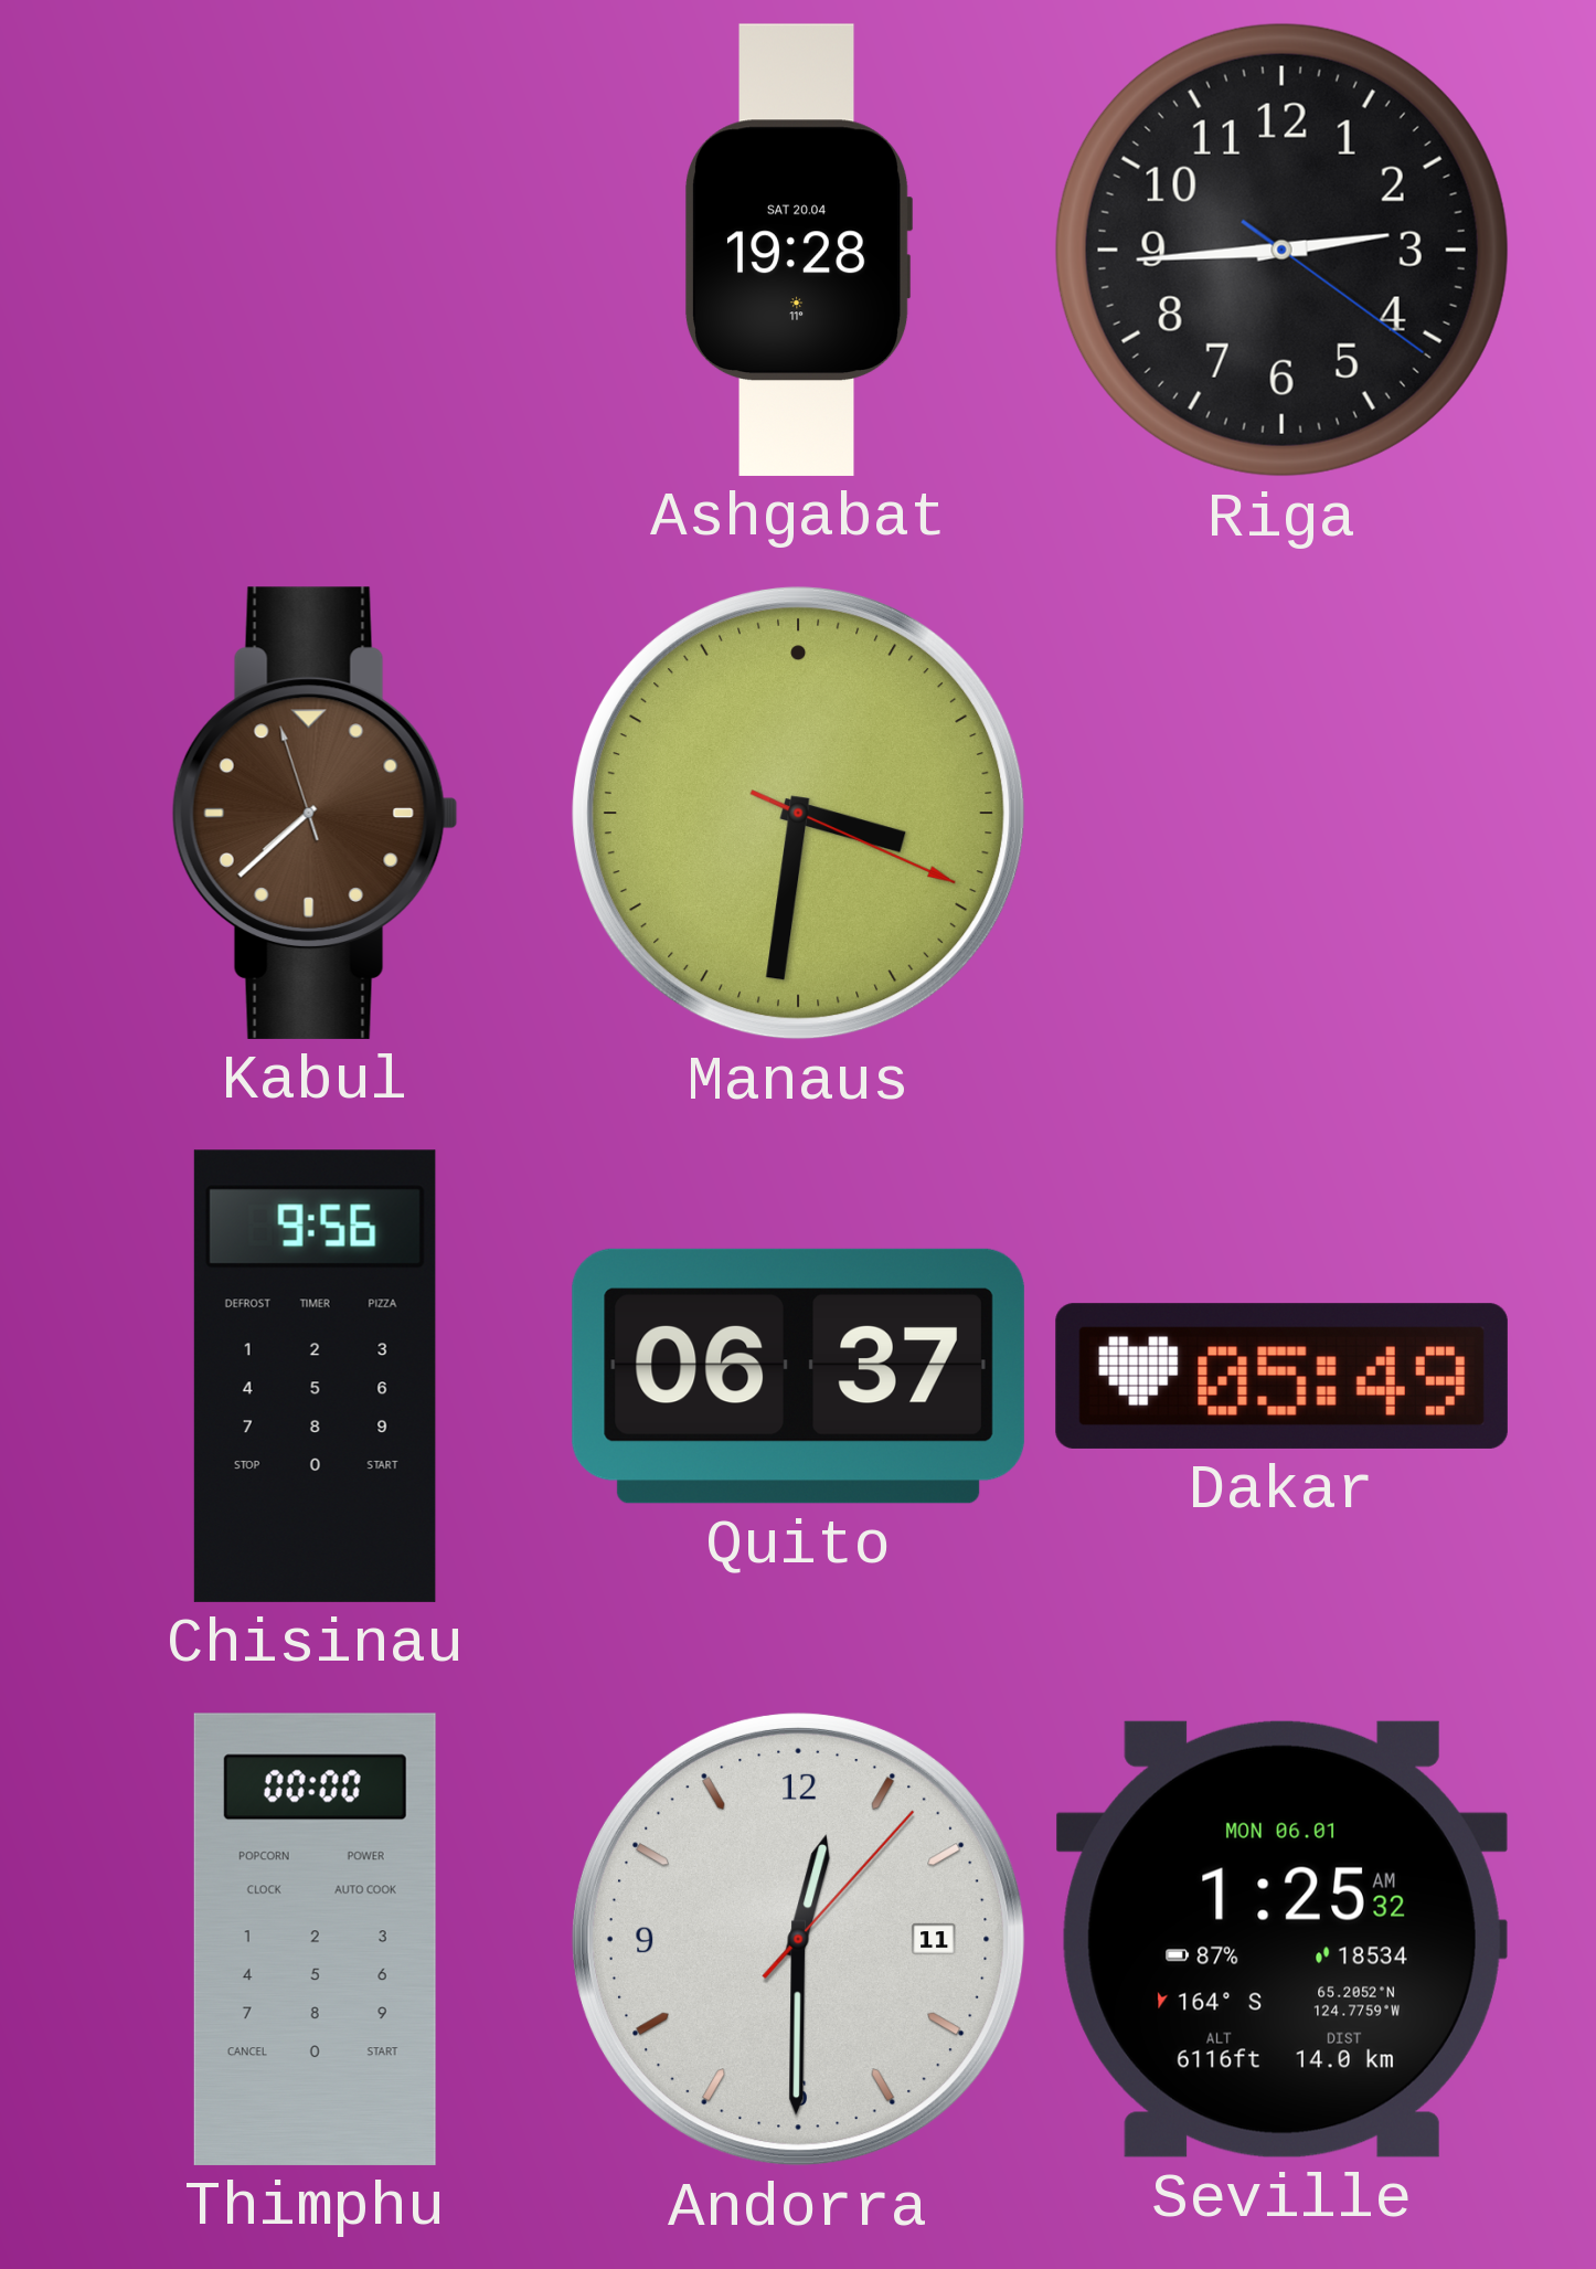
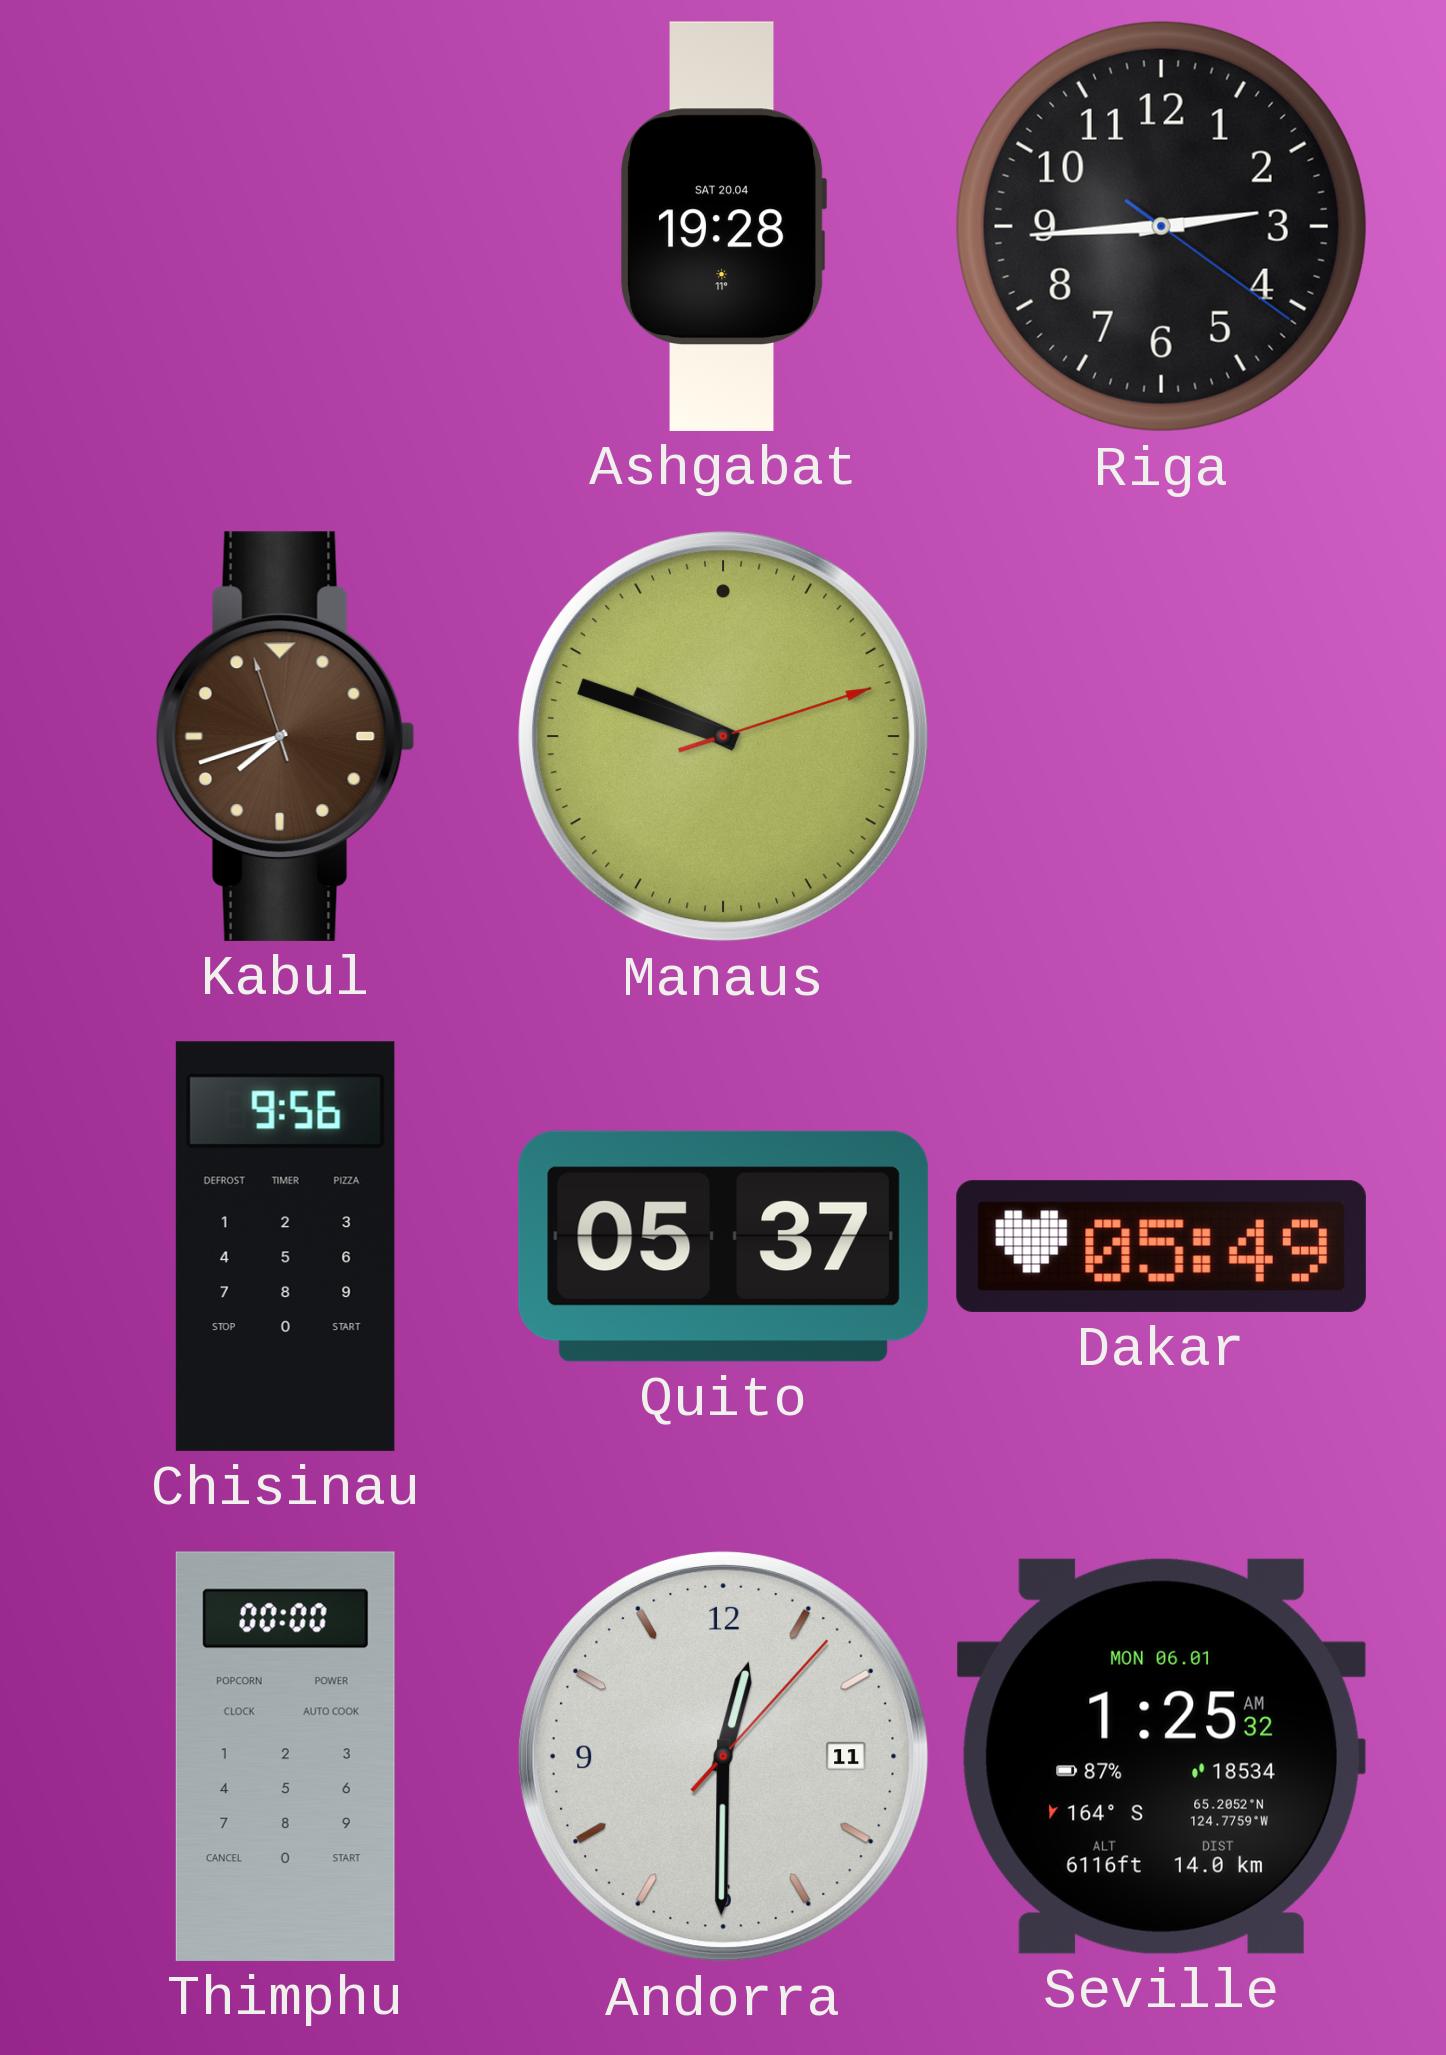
Kabul: 7:37 -> 7:41 (285, 736)
Manaus: 3:31 -> 9:48 (723, 736)
Quito: 06:37 -> 05:37 (723, 1246)
